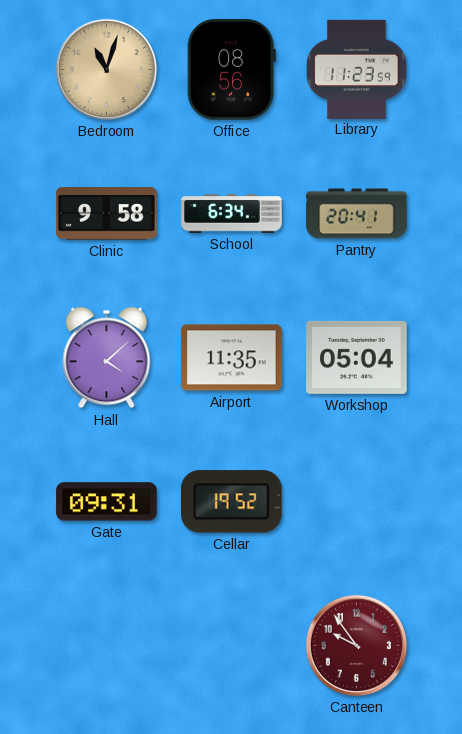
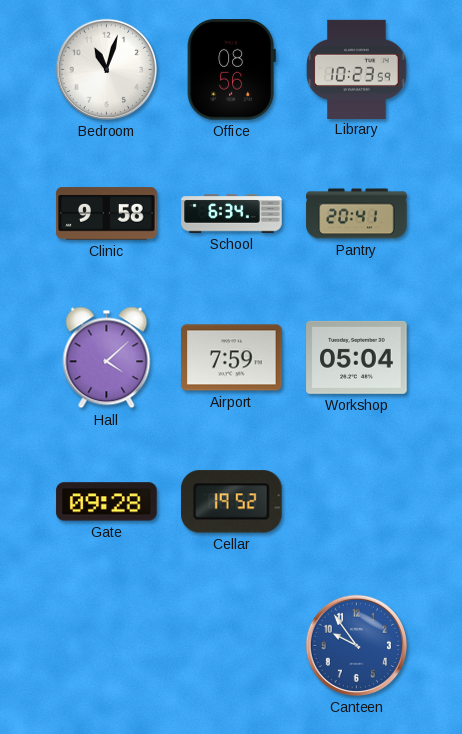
Bedroom dial: champagne -> white (106, 69)
Library: 11:23 -> 10:23 (357, 69)
Airport: 11:35 -> 7:59 (232, 358)
Gate: 09:31 -> 09:28 (107, 502)
Canteen dial: burgundy -> blue (356, 645)
